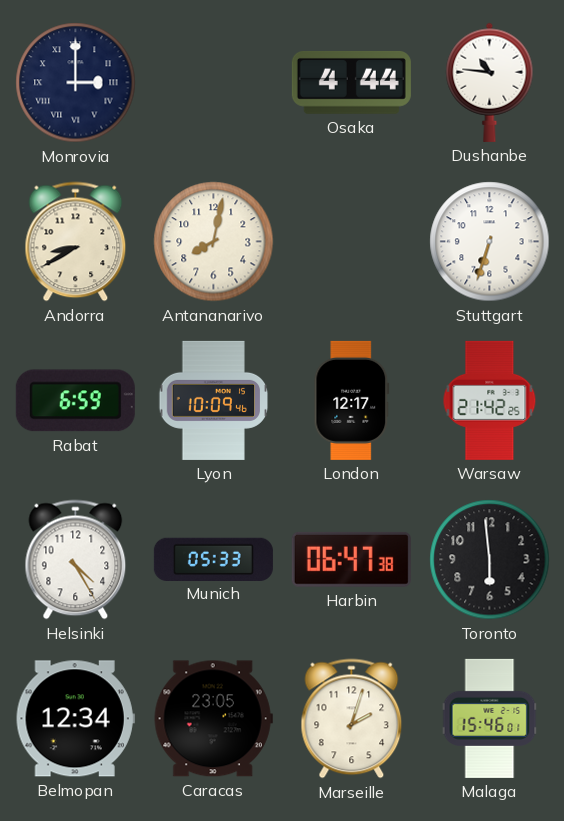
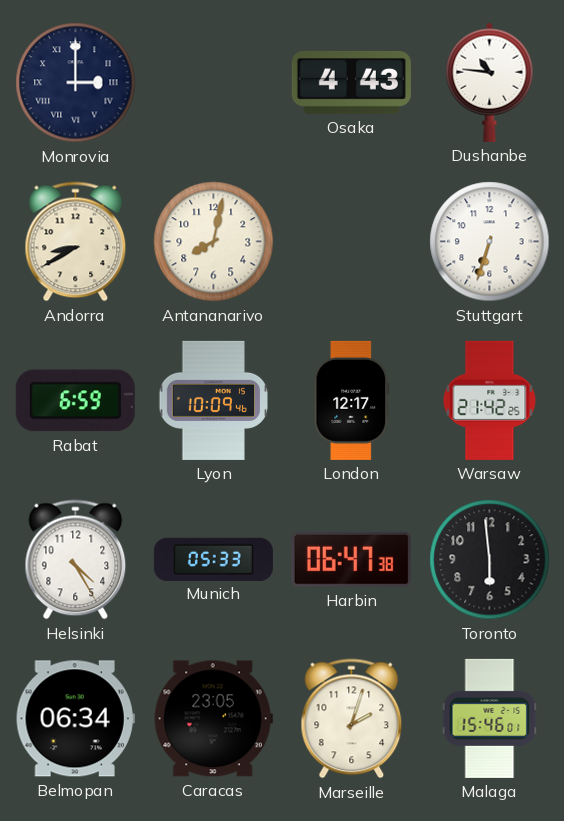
Osaka: 4:44 -> 4:43 (351, 82)
Belmopan: 12:34 -> 06:34 (75, 719)
